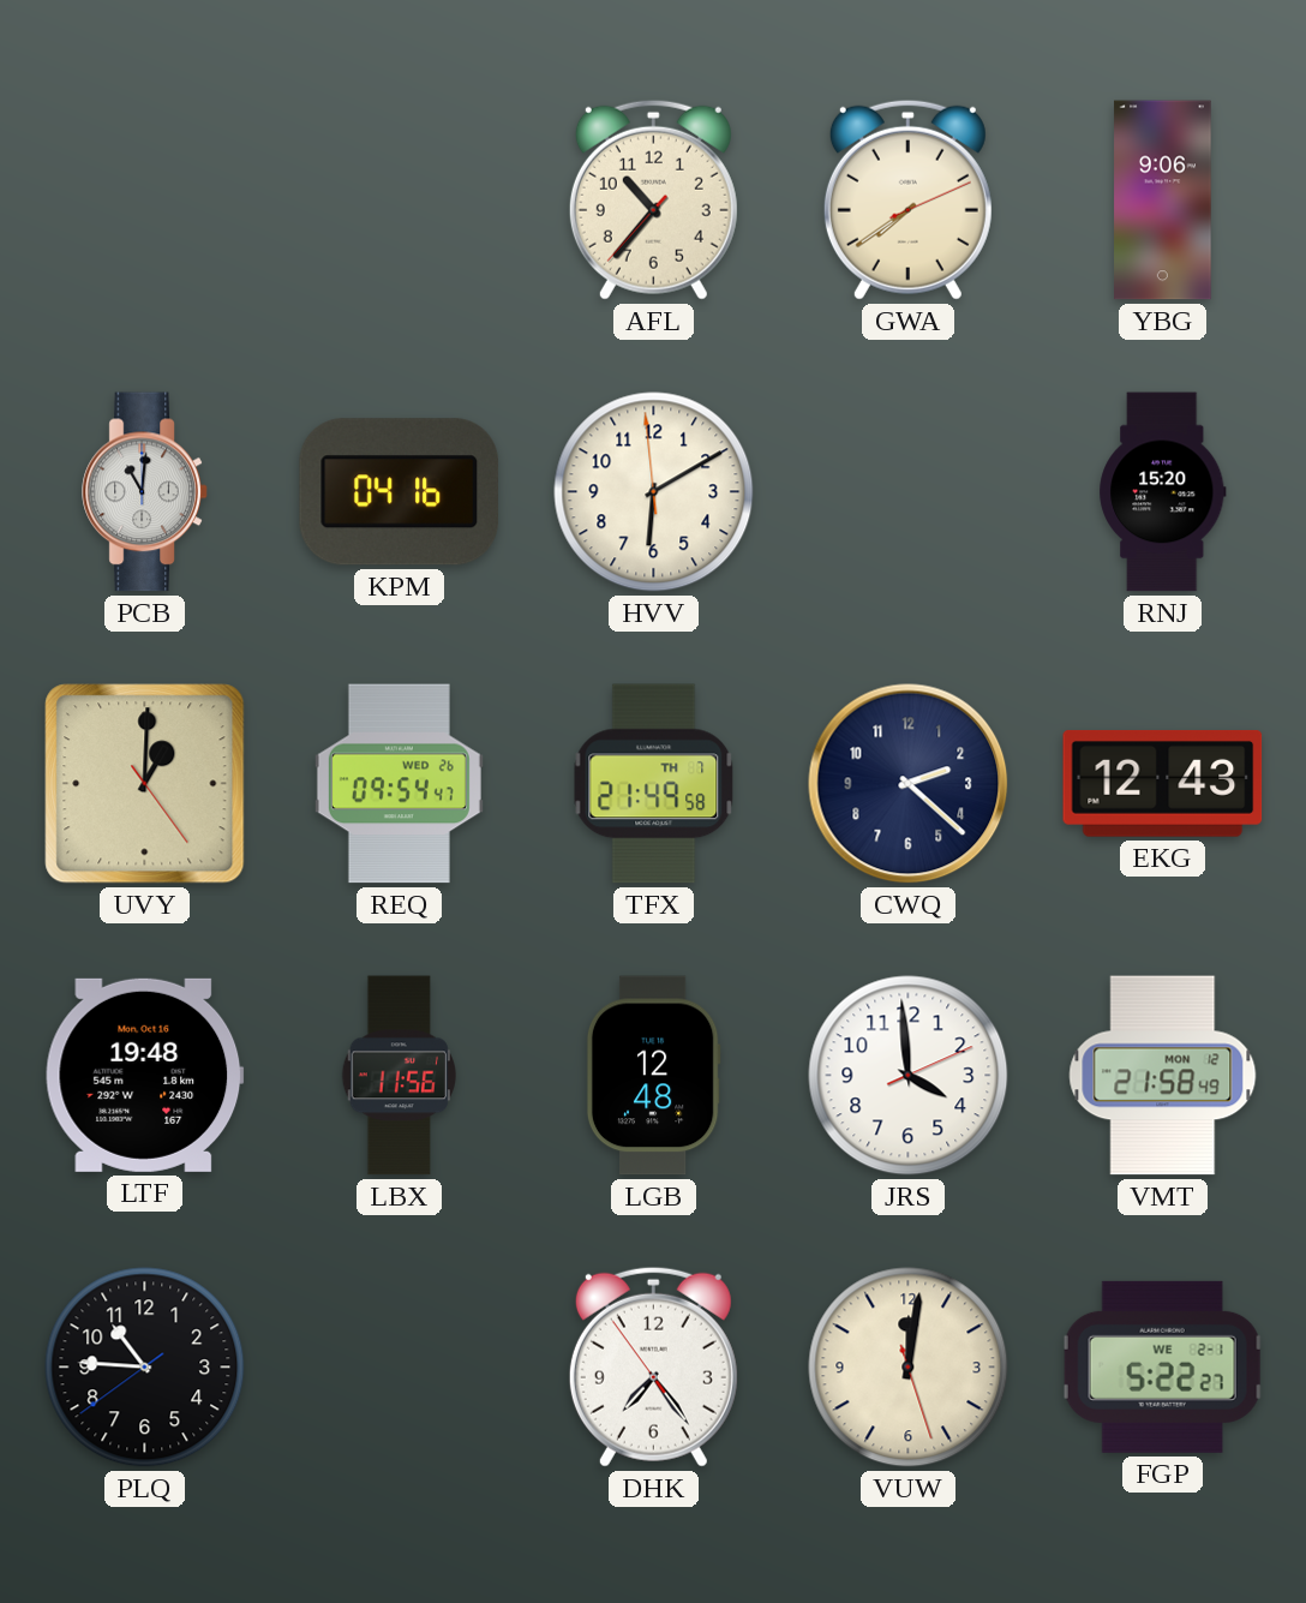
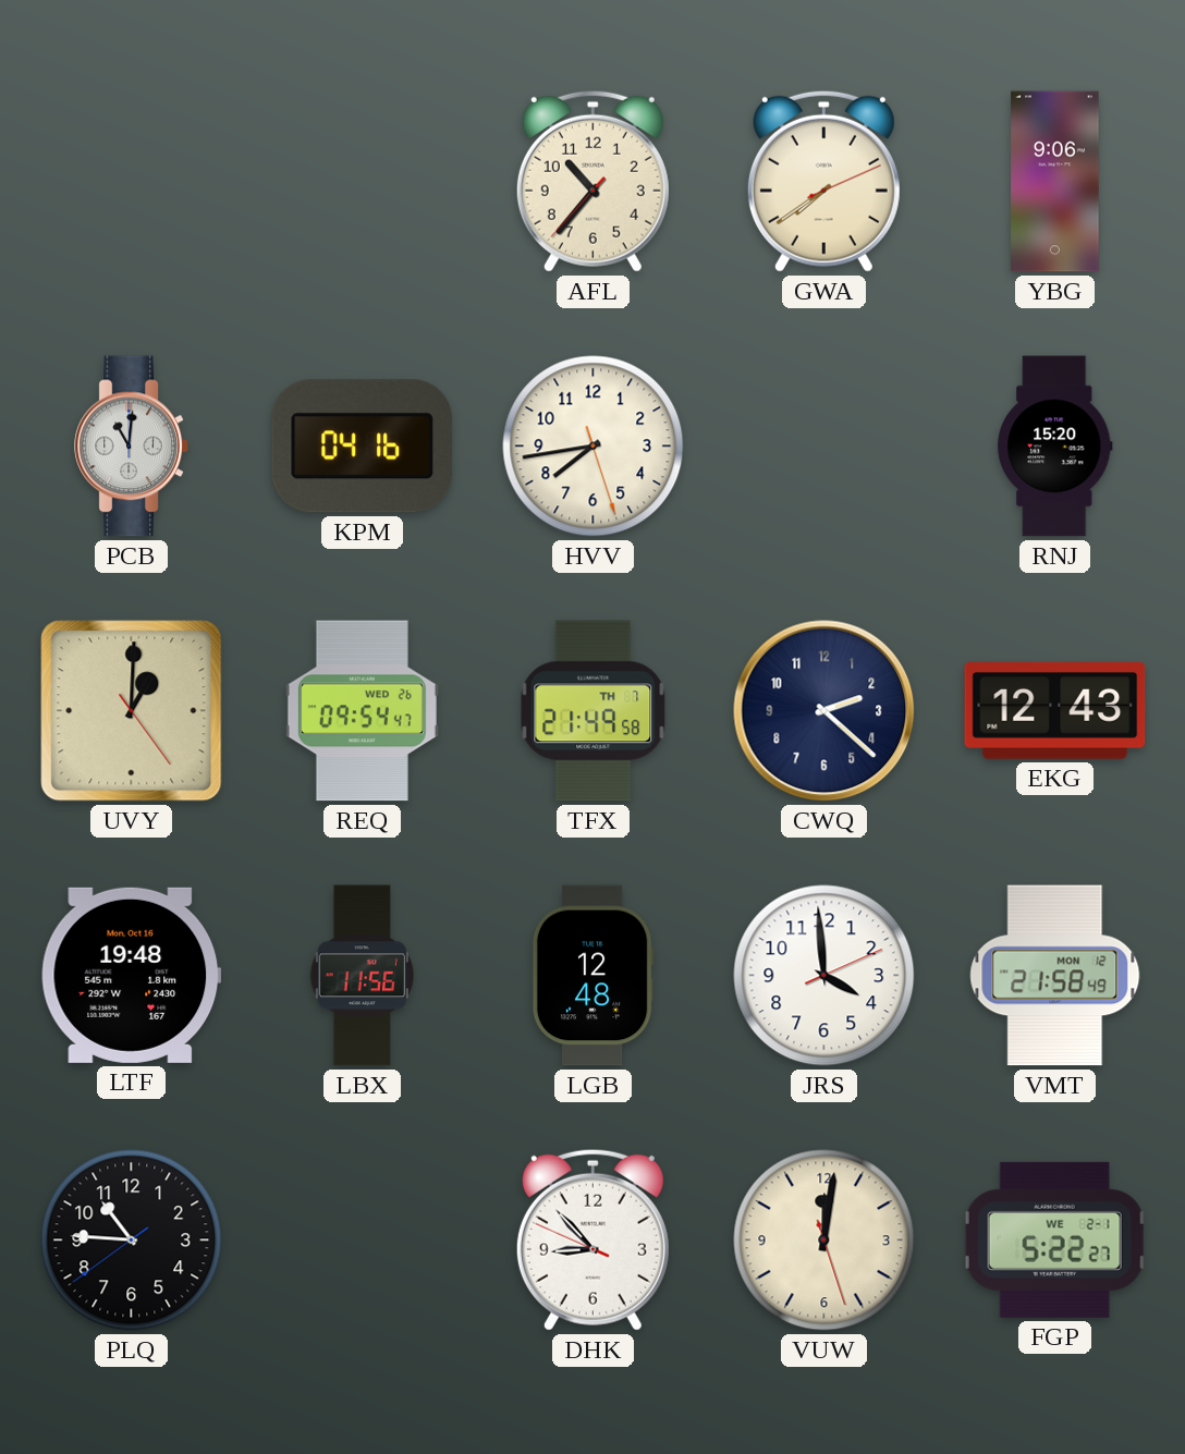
HVV: 6:09 -> 7:43 (594, 447)
DHK: 7:23 -> 8:52 (592, 1239)
